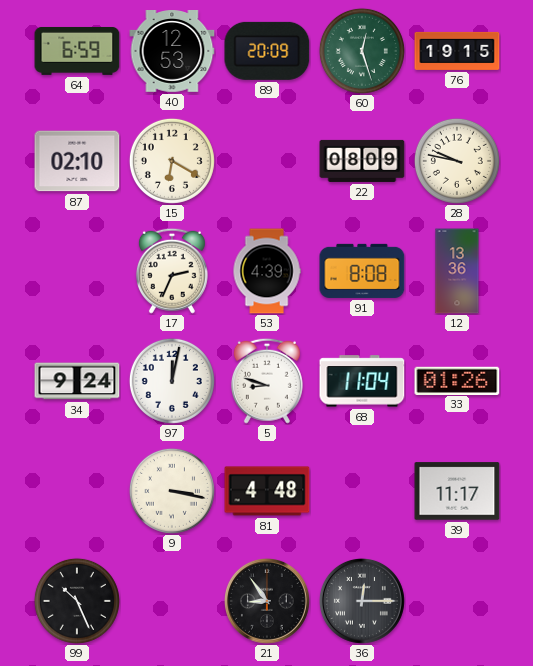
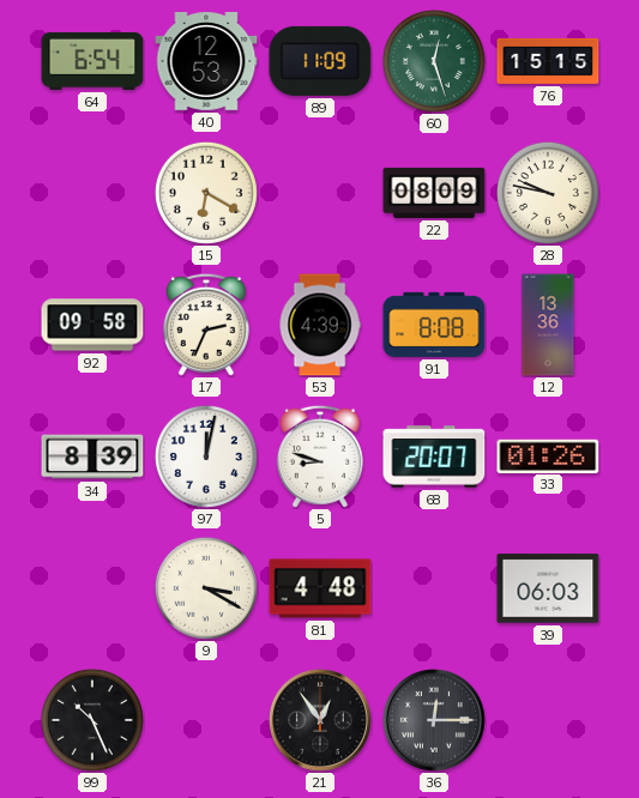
64: 6:59 -> 6:54 (92, 61)
89: 20:09 -> 11:09 (320, 61)
76: 19:15 -> 15:15 (548, 61)
87: 02:10 -> none (77, 161)
92: none -> 09:58 (92, 325)
34: 9:24 -> 8:39 (92, 457)
68: 11:04 -> 20:07 (434, 457)
9: 3:17 -> 3:20 (206, 588)
39: 11:17 -> 06:03 (548, 588)
21: 8:54 -> 12:54 (320, 720)
